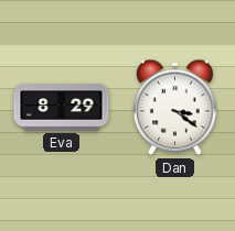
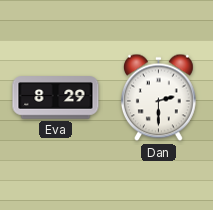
Dan: 3:21 -> 2:30 (158, 98)
